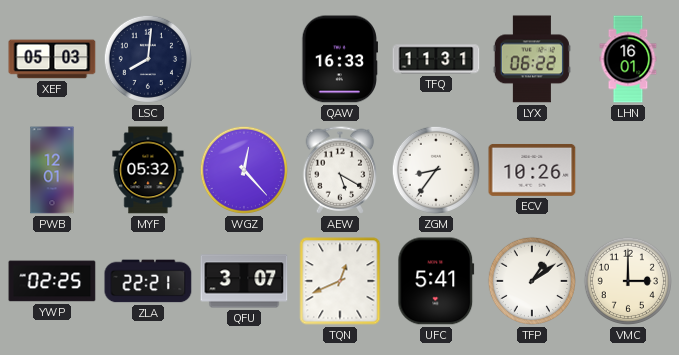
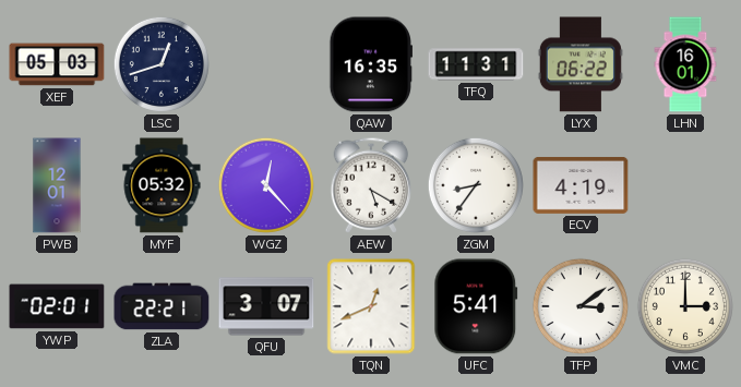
LSC: 8:01 -> 12:42 (162, 64)
QAW: 16:33 -> 16:35 (370, 64)
ECV: 10:26 -> 4:19 (581, 185)
YWP: 02:25 -> 02:01 (57, 306)
TFP: 1:09 -> 3:09 (581, 306)
